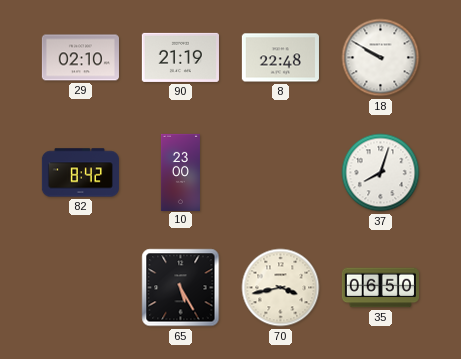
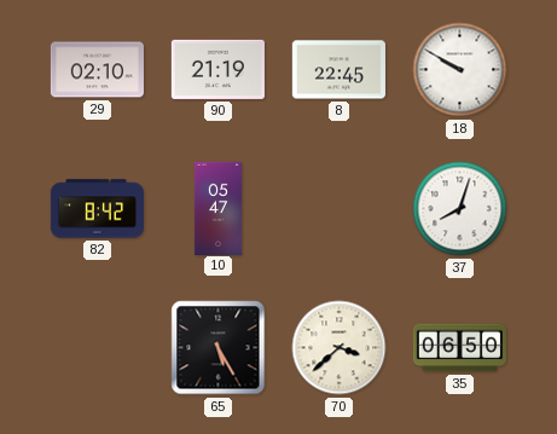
8: 22:48 -> 22:45 (338, 70)
10: 23:00 -> 05:47 (217, 208)
70: 3:43 -> 3:38 (340, 348)
